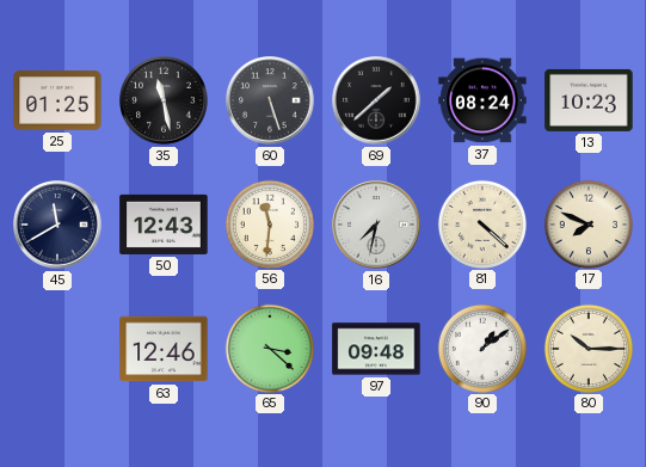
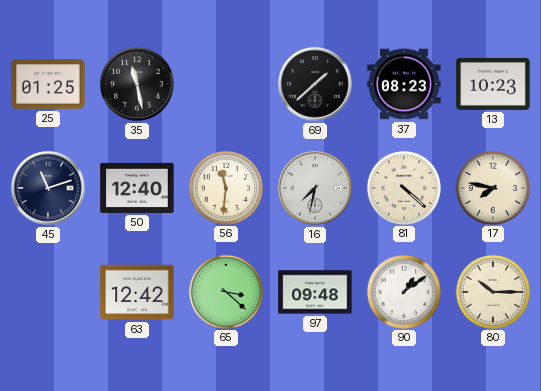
60: 5:27 -> none (270, 100)
37: 08:24 -> 08:23 (404, 84)
45: 11:40 -> 11:12 (48, 188)
50: 12:43 -> 12:40 (137, 188)
17: 7:49 -> 7:47 (492, 187)
63: 12:46 -> 12:42 (137, 292)
